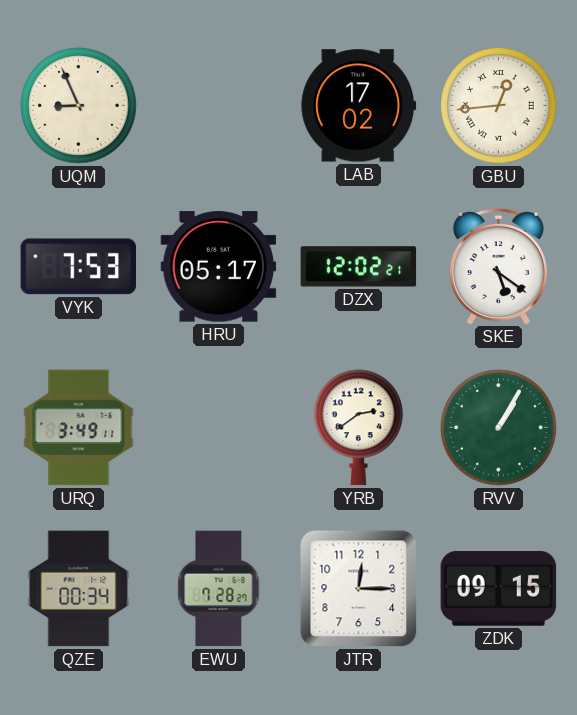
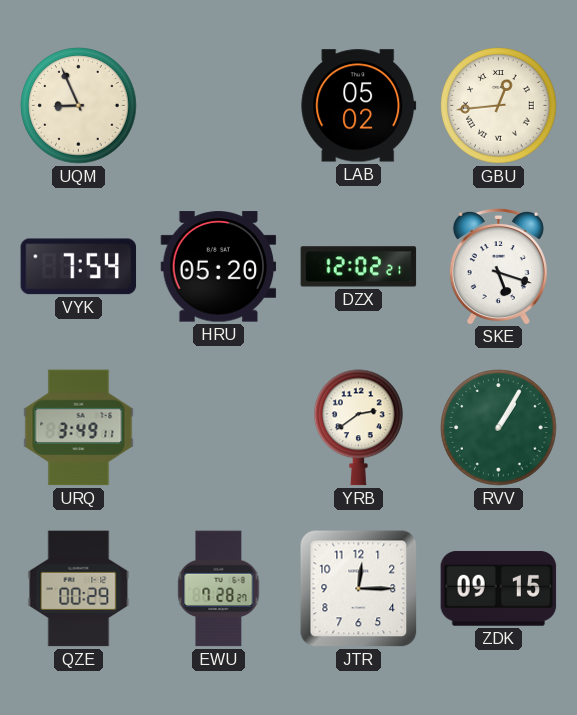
LAB: 17:02 -> 05:02 (359, 106)
VYK: 7:53 -> 7:54 (79, 267)
HRU: 05:17 -> 05:20 (219, 267)
SKE: 5:21 -> 5:18 (498, 266)
QZE: 00:34 -> 00:29 (79, 589)
